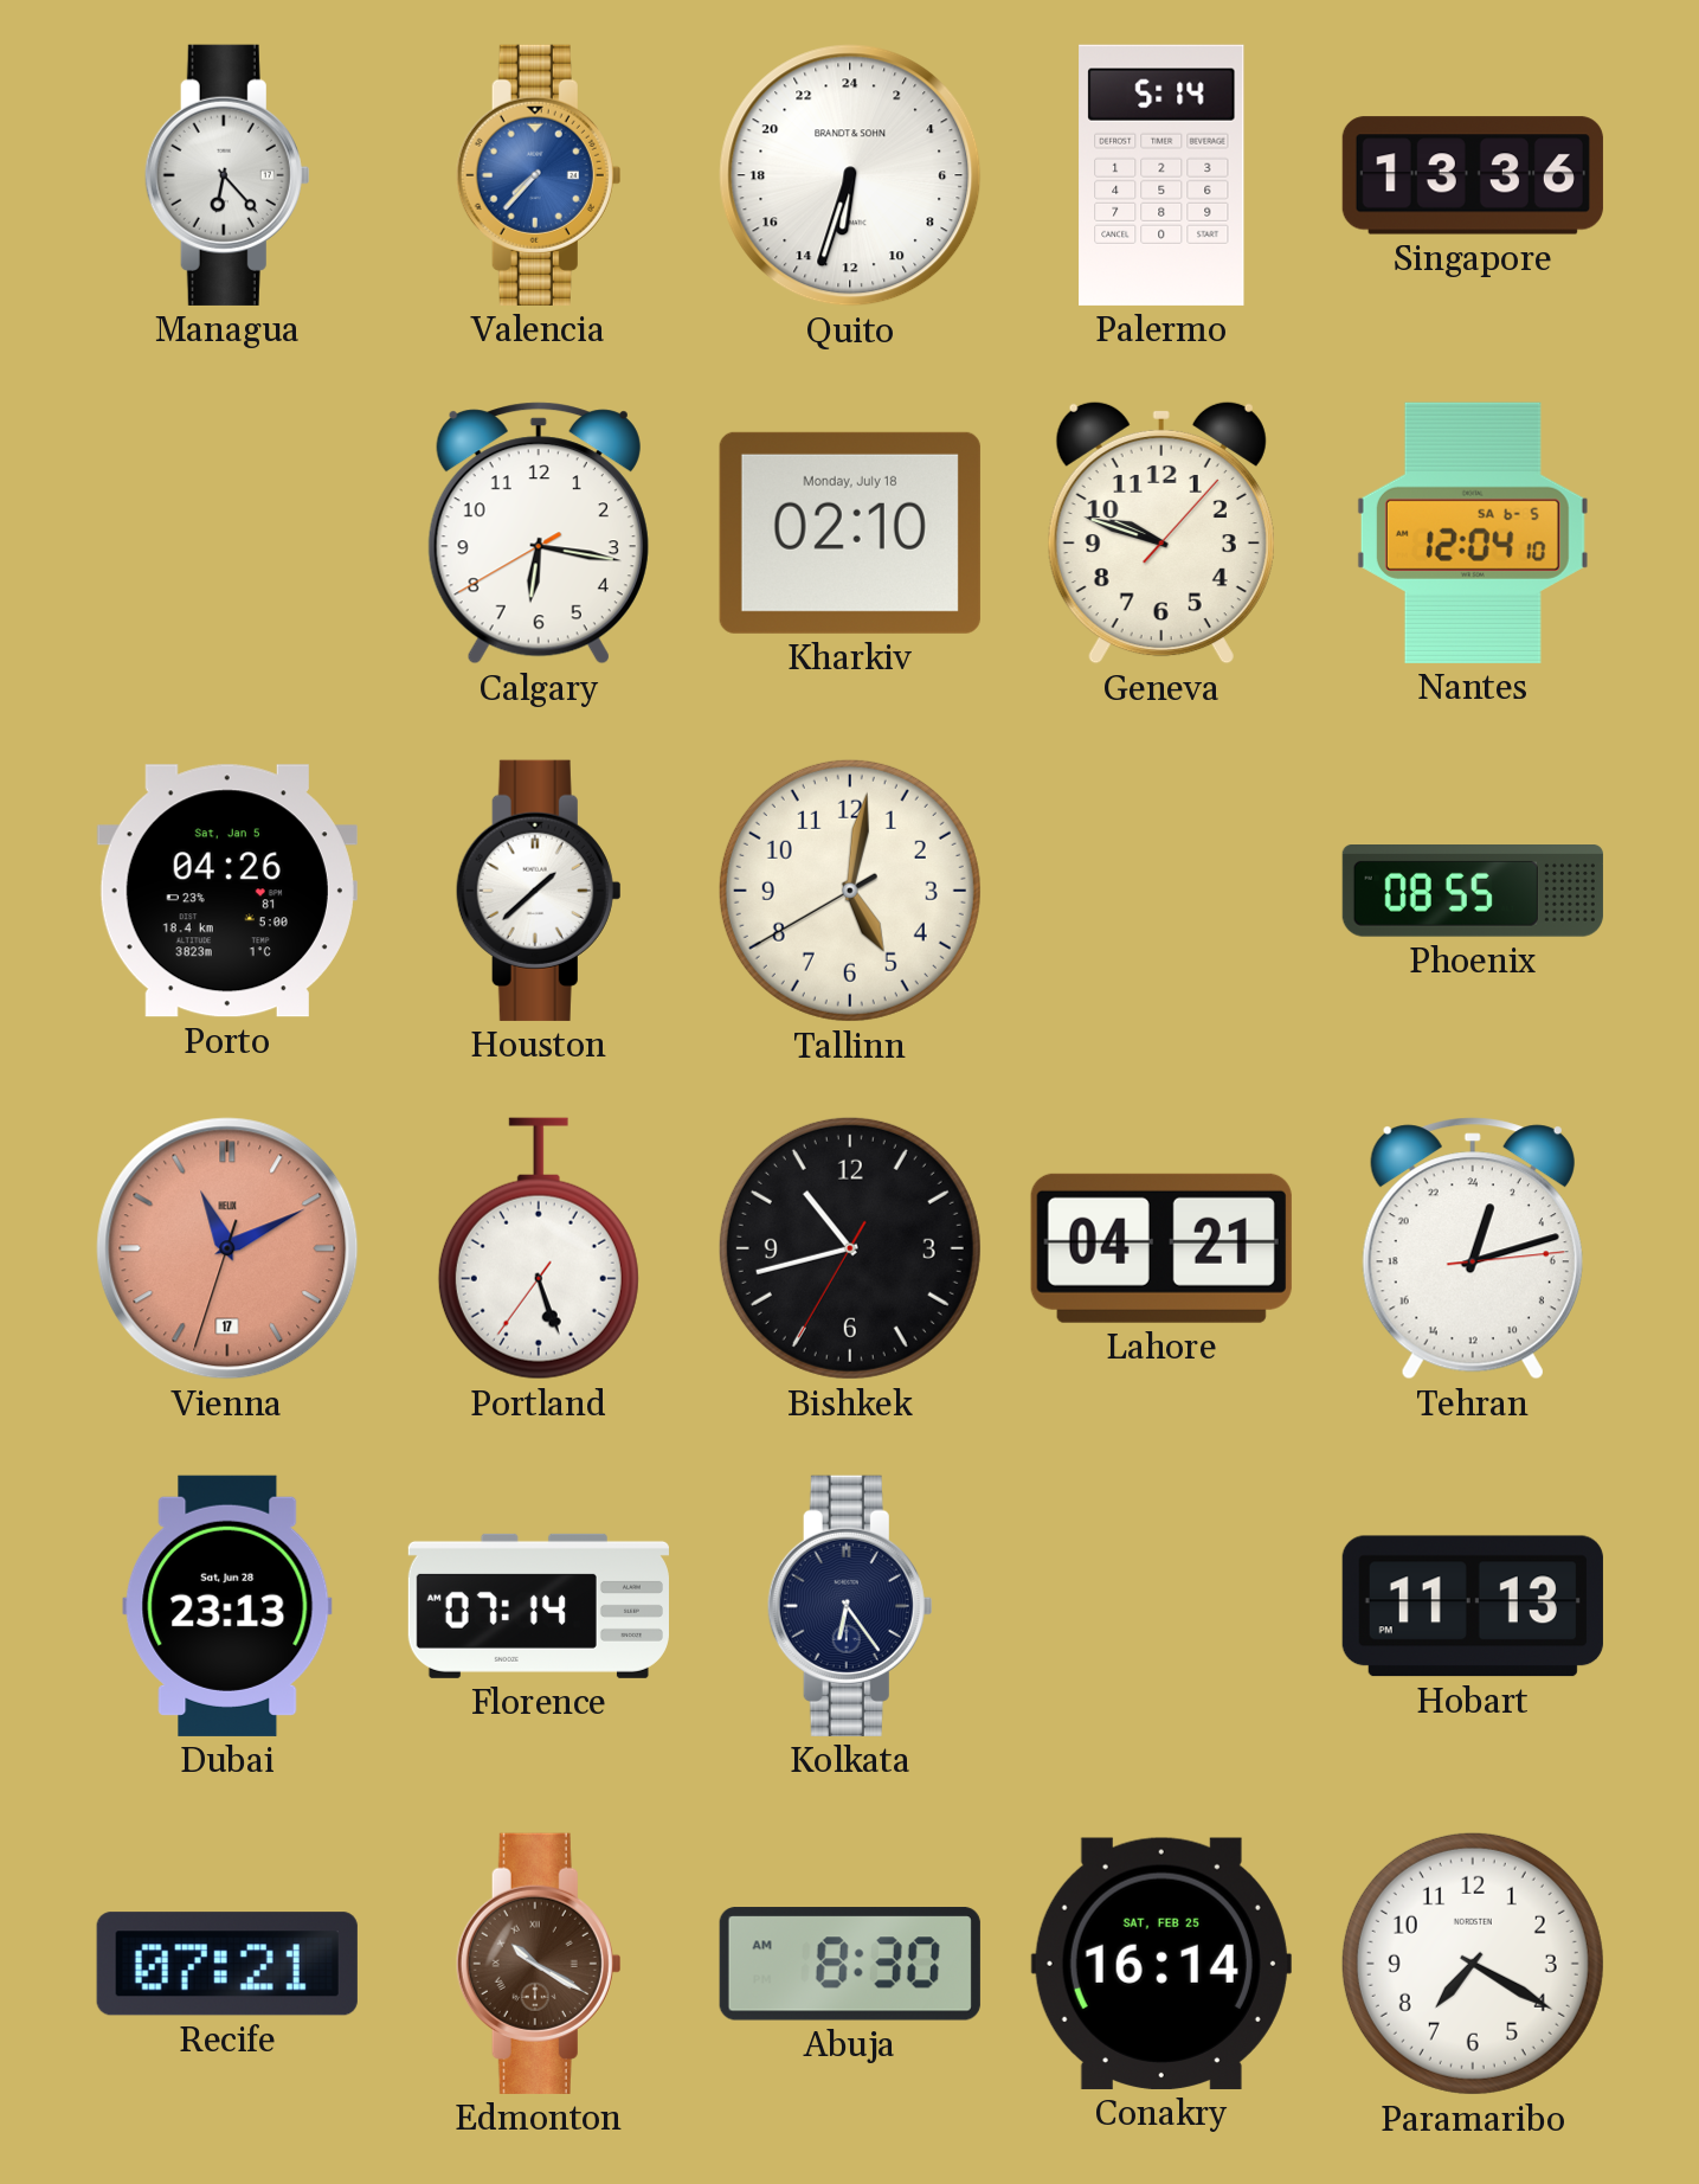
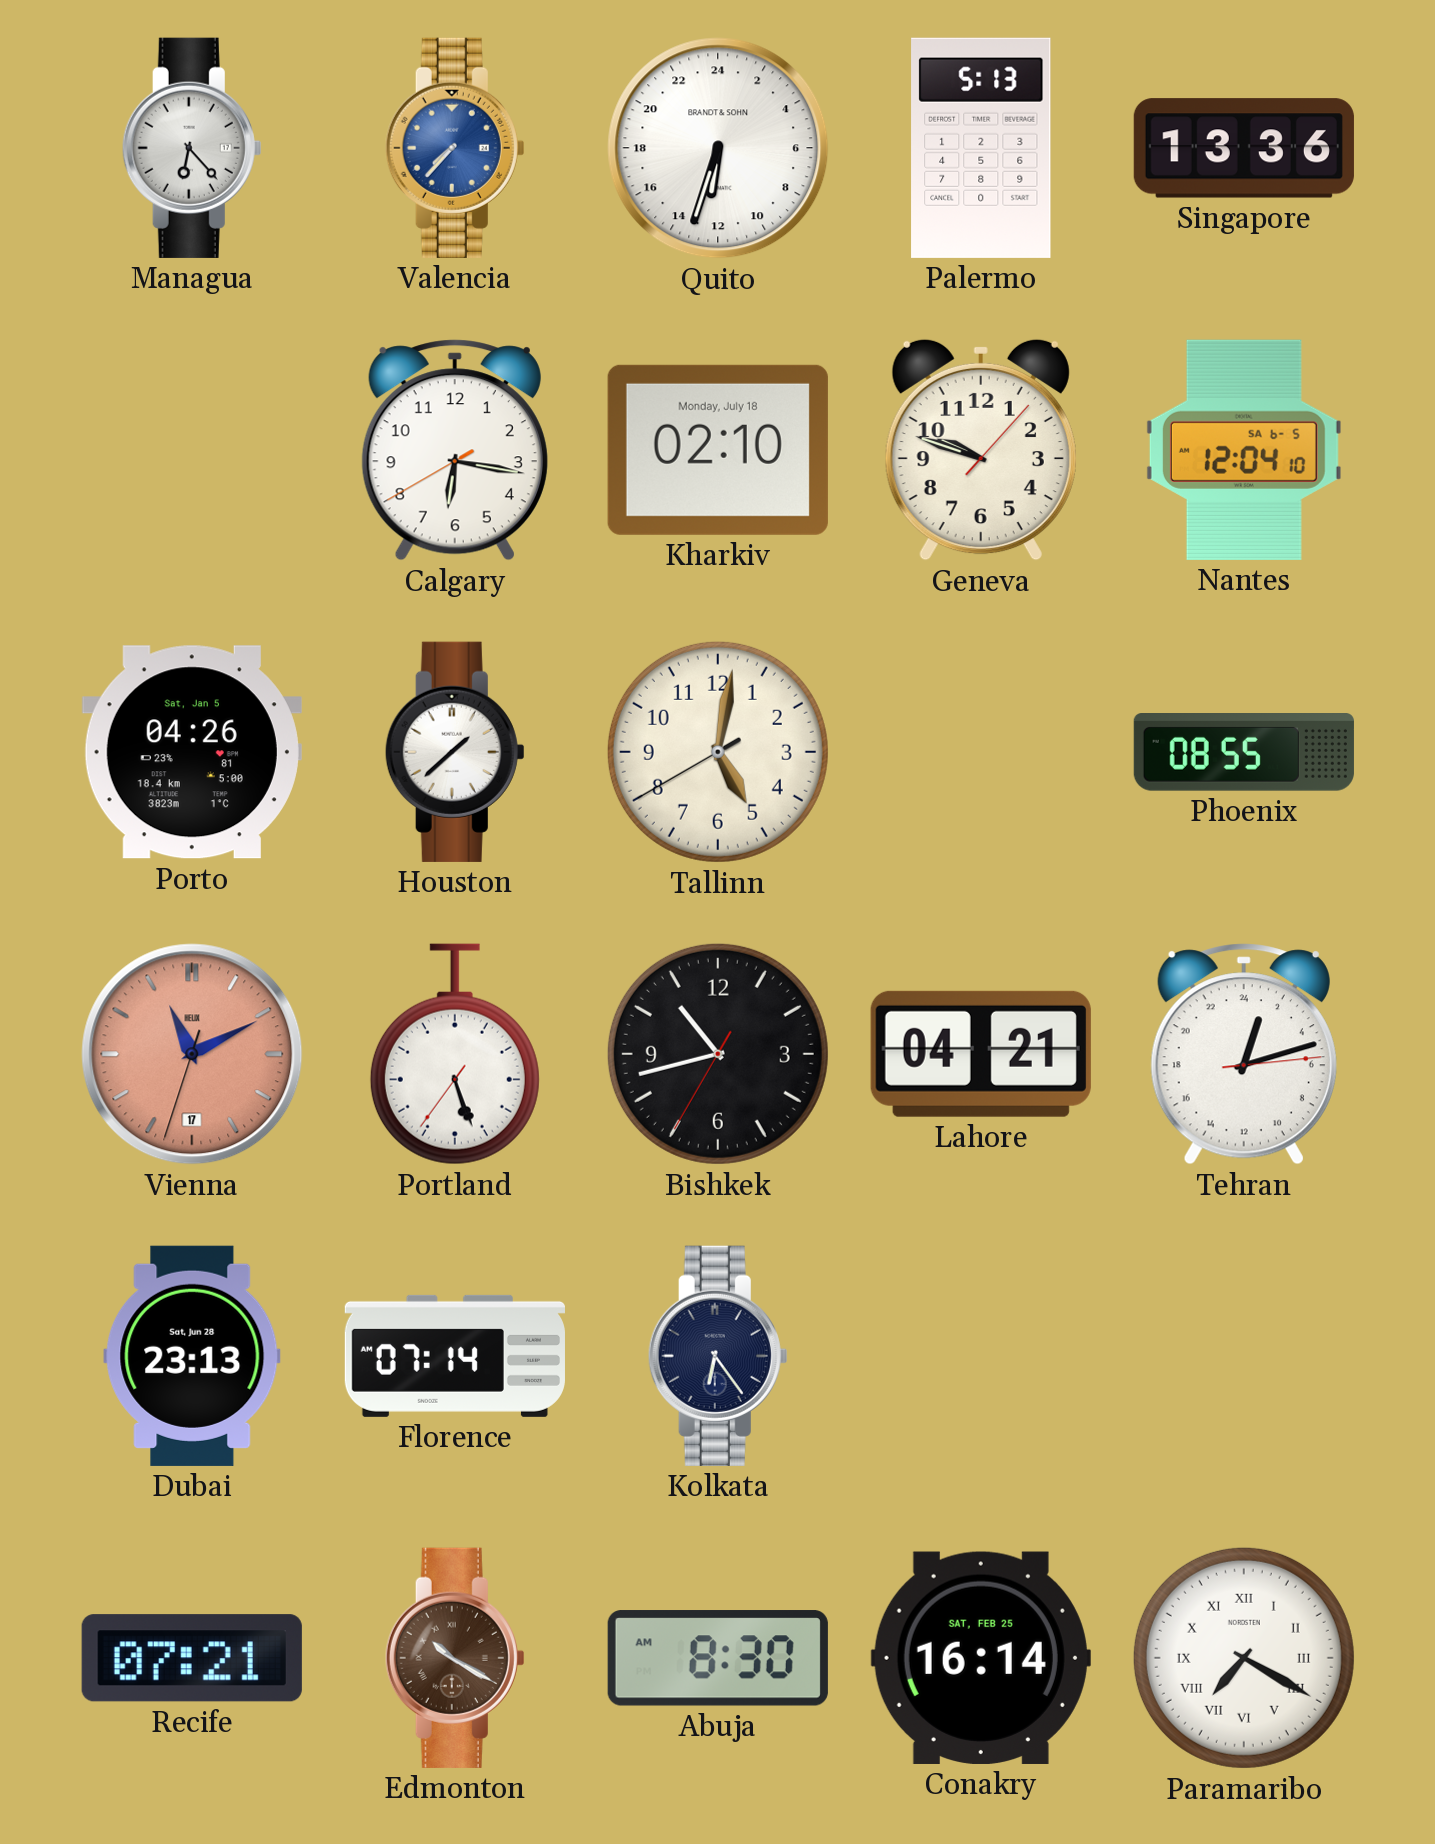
Palermo: 5:14 -> 5:13 (981, 148)
Hobart: 11:13 -> none (1473, 1606)
Paramaribo numerals: Arabic -> Roman (1244, 1658)
